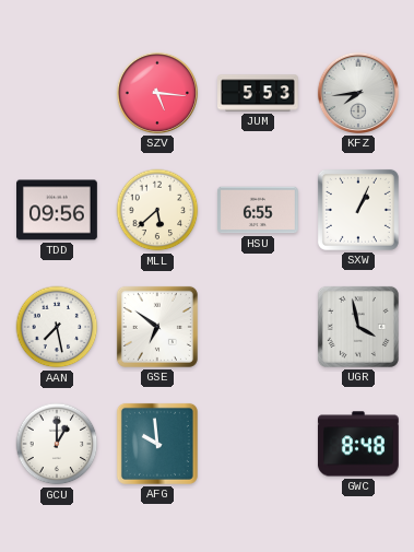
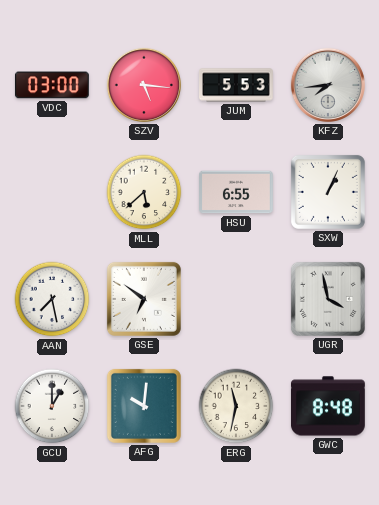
VDC: none -> 03:00 (52, 85)
TDD: 09:56 -> none (58, 210)
AFG: 9:59 -> 10:01 (144, 406)
ERG: none -> 11:32 (236, 406)
